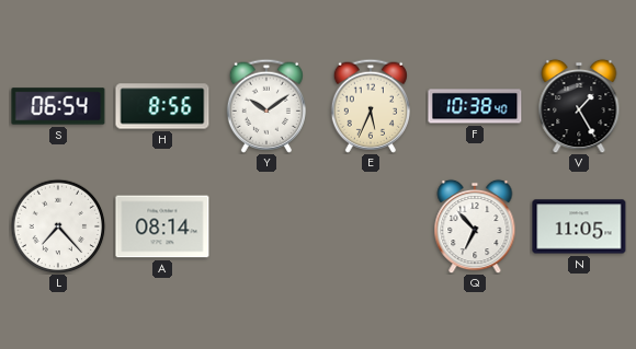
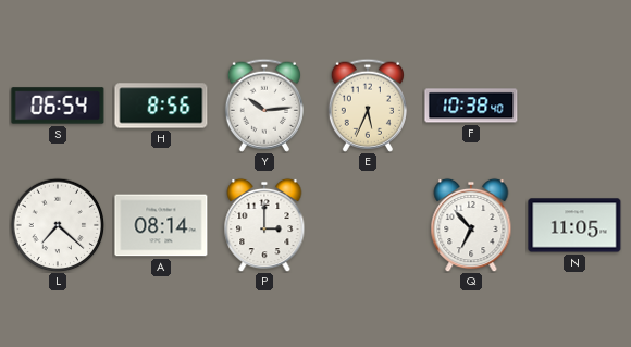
Y: 10:09 -> 10:14 (264, 106)
V: 1:25 -> none (579, 106)
L: 7:23 -> 7:22 (58, 225)
P: none -> 3:00 (264, 225)
